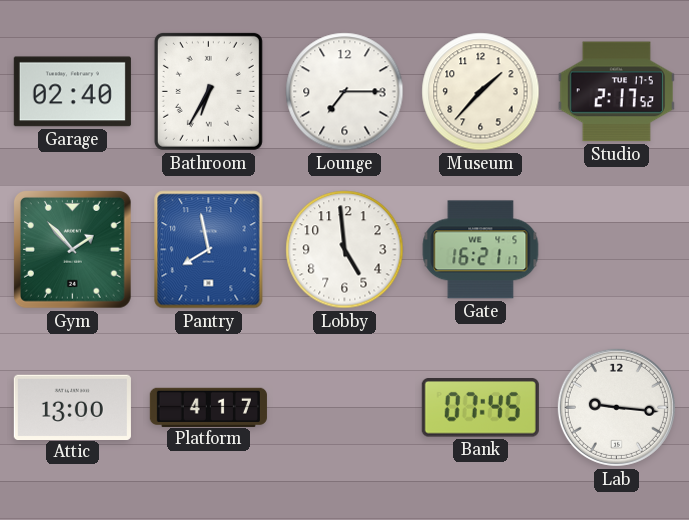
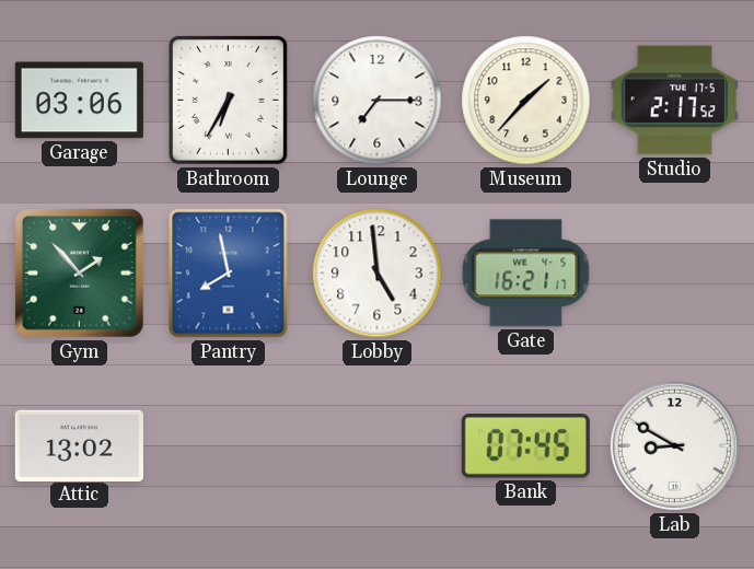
Garage: 02:40 -> 03:06 (79, 101)
Attic: 13:00 -> 13:02 (79, 445)
Platform: 4:17 -> none (208, 407)
Lab: 9:16 -> 8:50 (674, 445)
